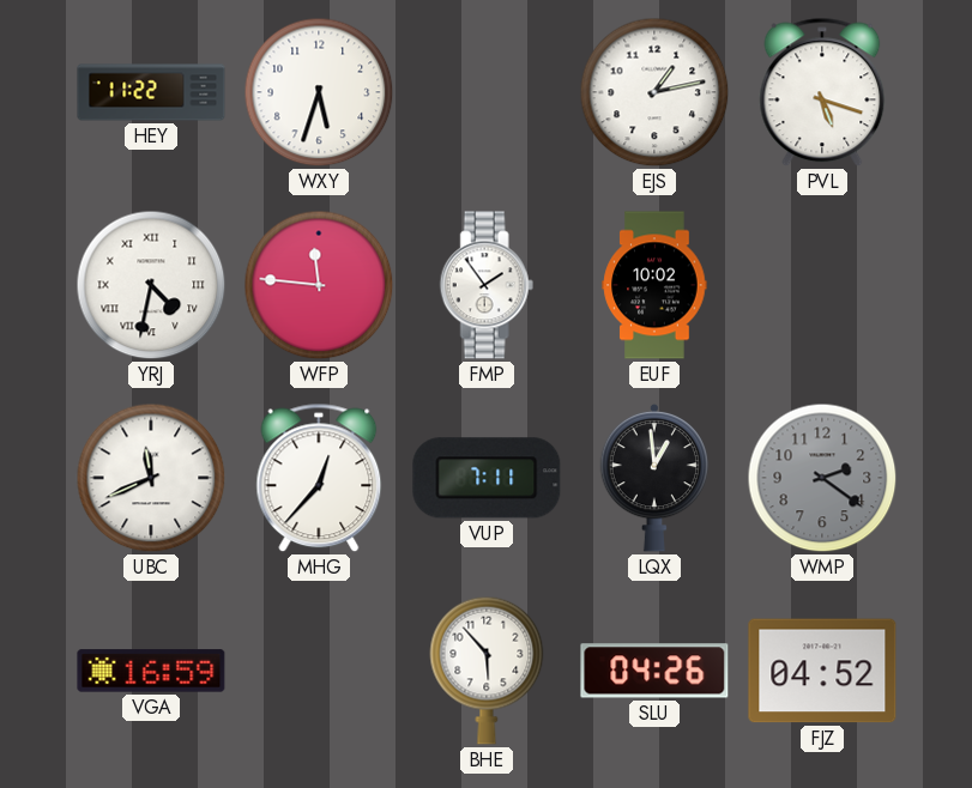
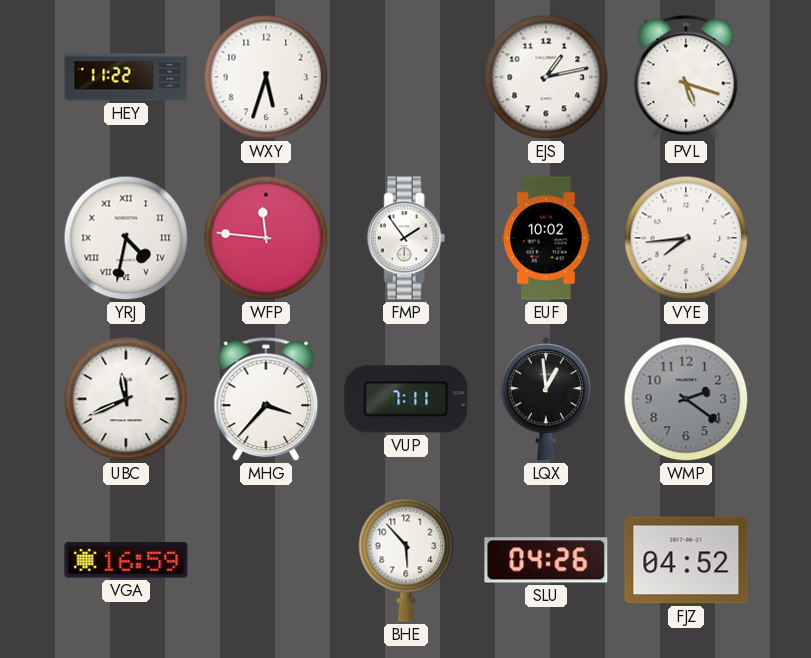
VYE: none -> 7:44 (686, 238)
MHG: 12:37 -> 3:37 (266, 399)
